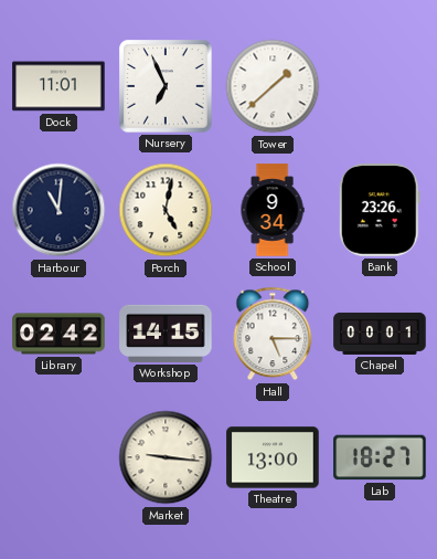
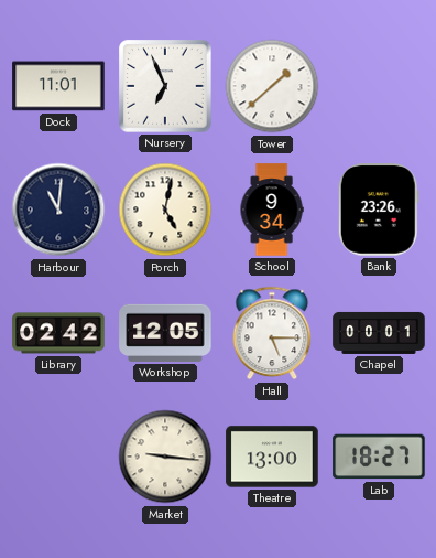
Workshop: 14:15 -> 12:05 (165, 333)
